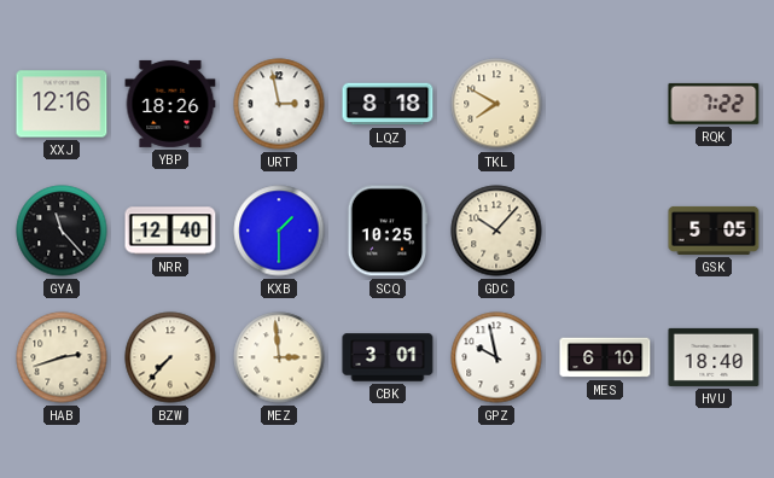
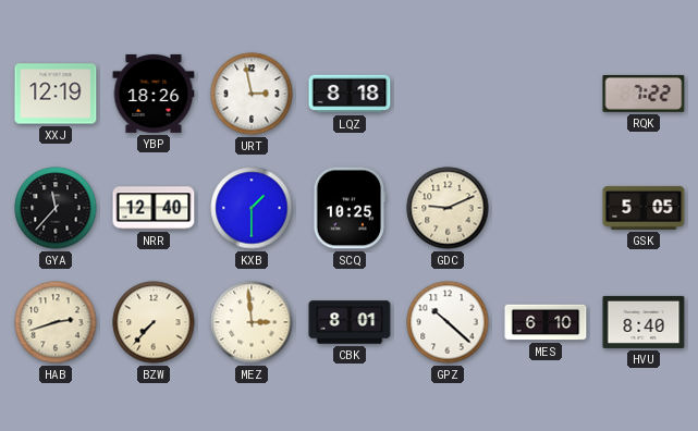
XXJ: 12:16 -> 12:19 (56, 94)
TKL: 7:50 -> none (496, 104)
GYA: 11:23 -> 11:37 (56, 208)
GDC: 10:07 -> 9:11 (448, 208)
CBK: 3:01 -> 8:01 (350, 322)
GPZ: 9:58 -> 10:22 (448, 322)
HVU: 18:40 -> 8:40 (644, 322)
